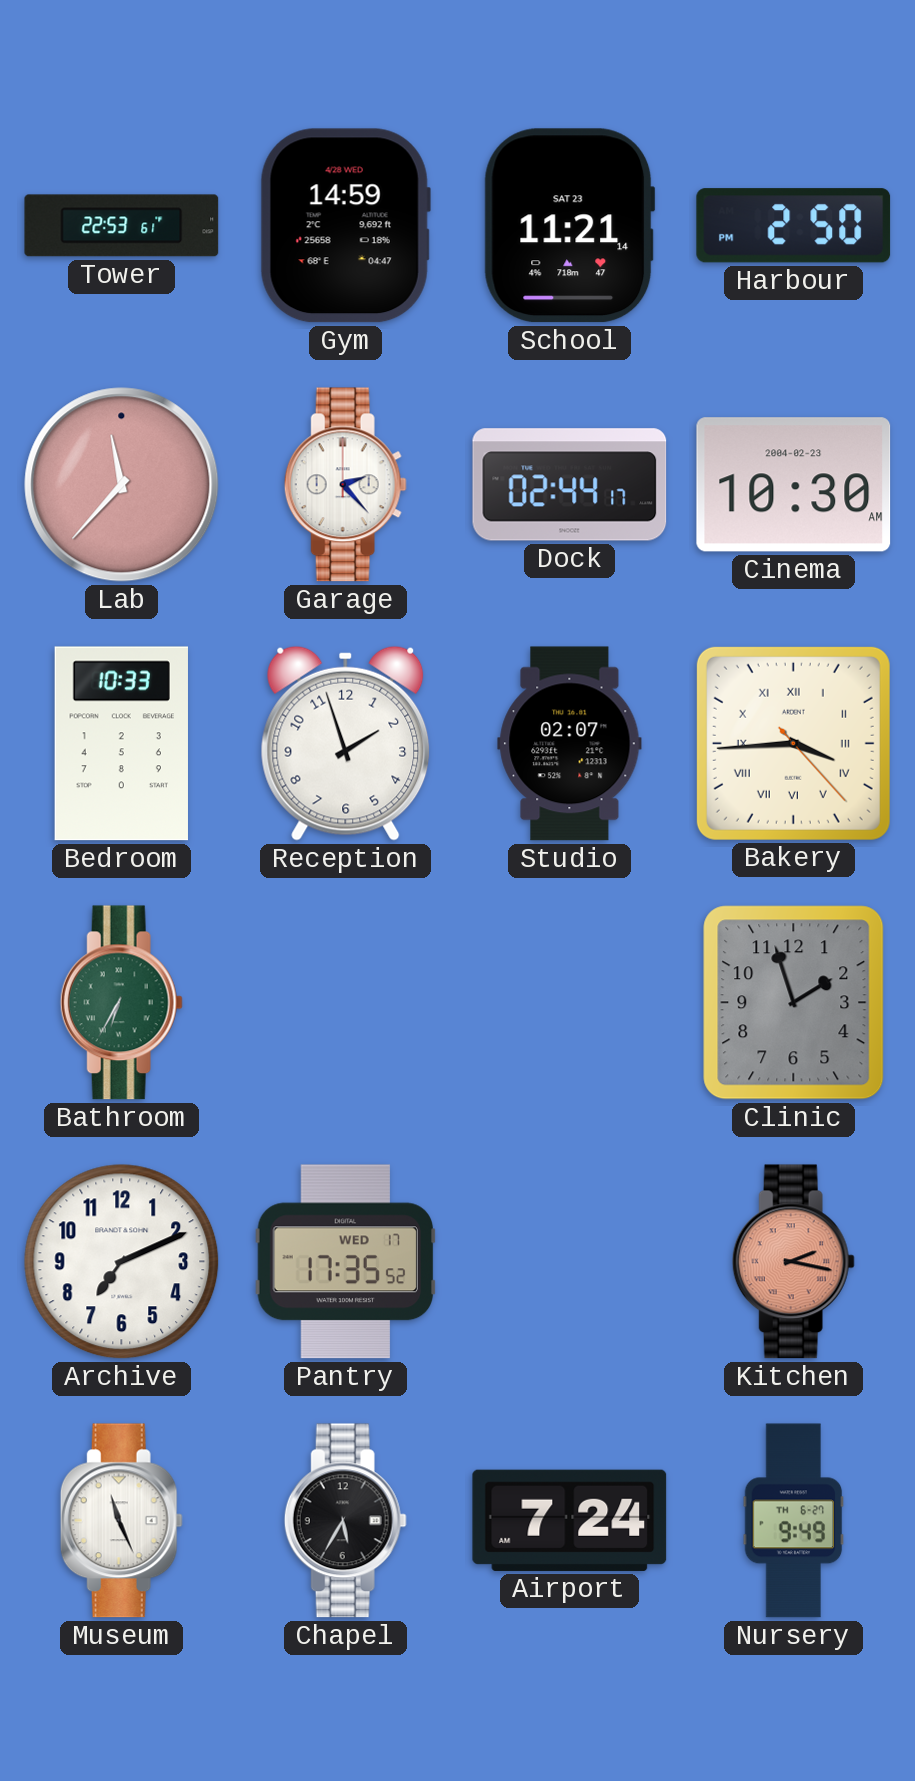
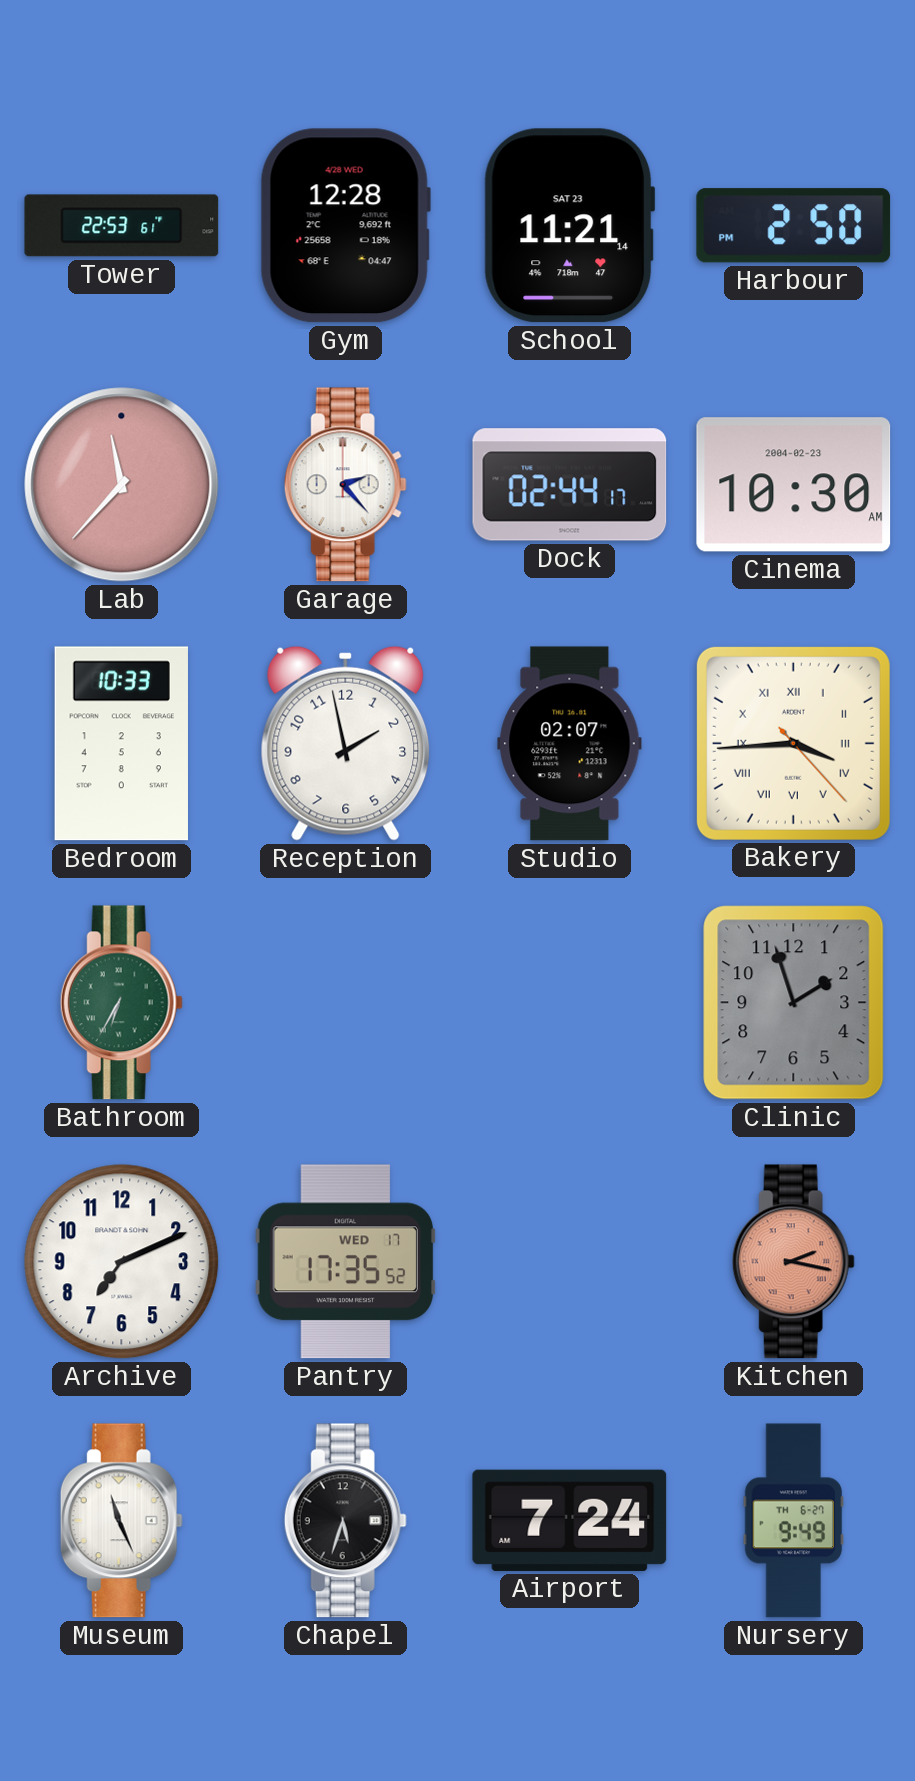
Gym: 14:59 -> 12:28 (345, 226)
Reception: 1:57 -> 1:58 (346, 743)
Chapel: 5:35 -> 5:33 (345, 1521)
